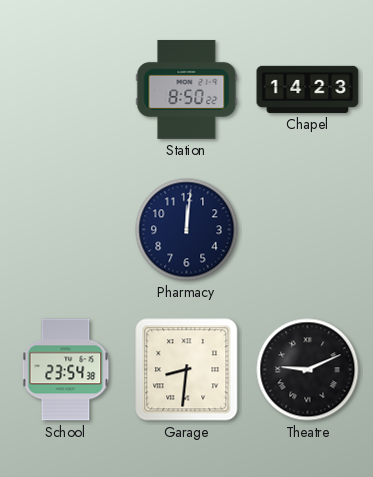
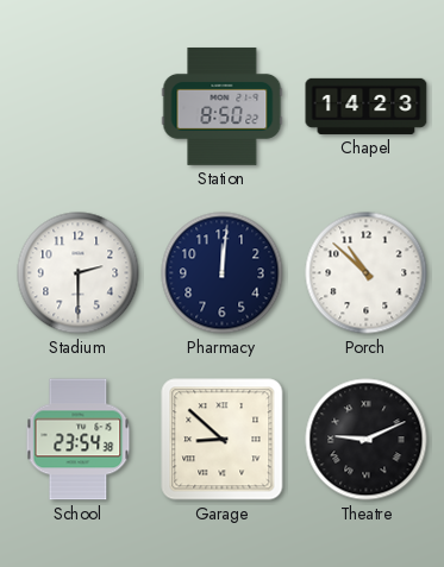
Stadium: none -> 2:30 (79, 273)
Porch: none -> 10:52 (367, 273)
Garage: 8:31 -> 8:52 (223, 440)
